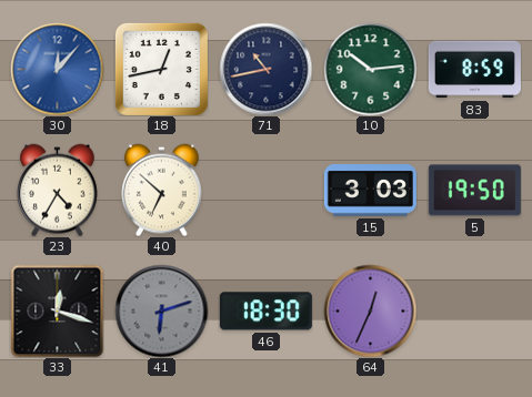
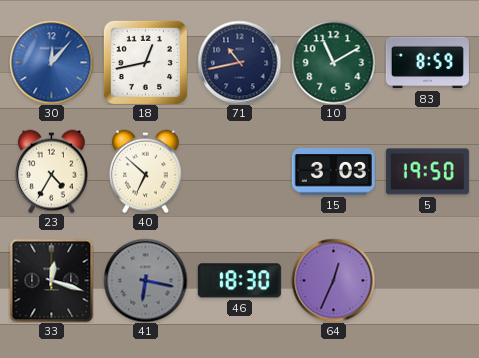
10: 10:14 -> 11:10 (333, 62)
41: 6:12 -> 6:17 (145, 280)
